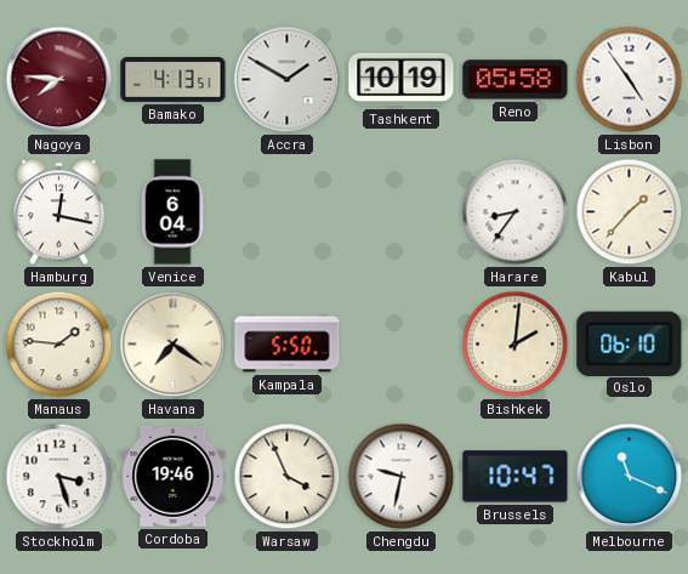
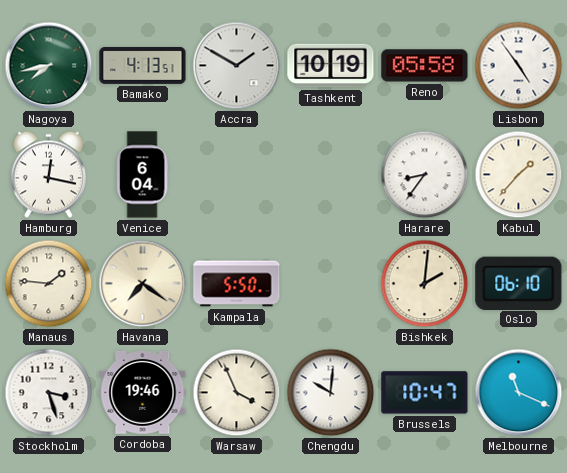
Nagoya: 7:46 -> 7:43 (49, 66)
Nagoya dial: burgundy -> green (49, 66)
Chengdu: 9:32 -> 10:01 (331, 393)
